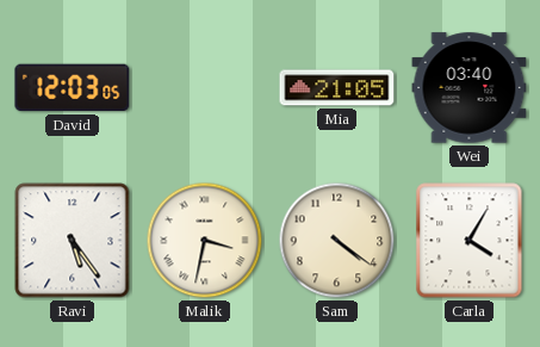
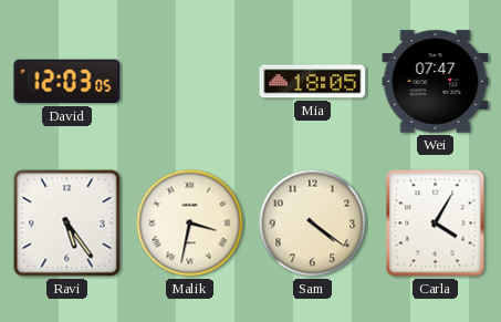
Mia: 21:05 -> 18:05 (313, 82)
Wei: 03:40 -> 07:47 (436, 82)
